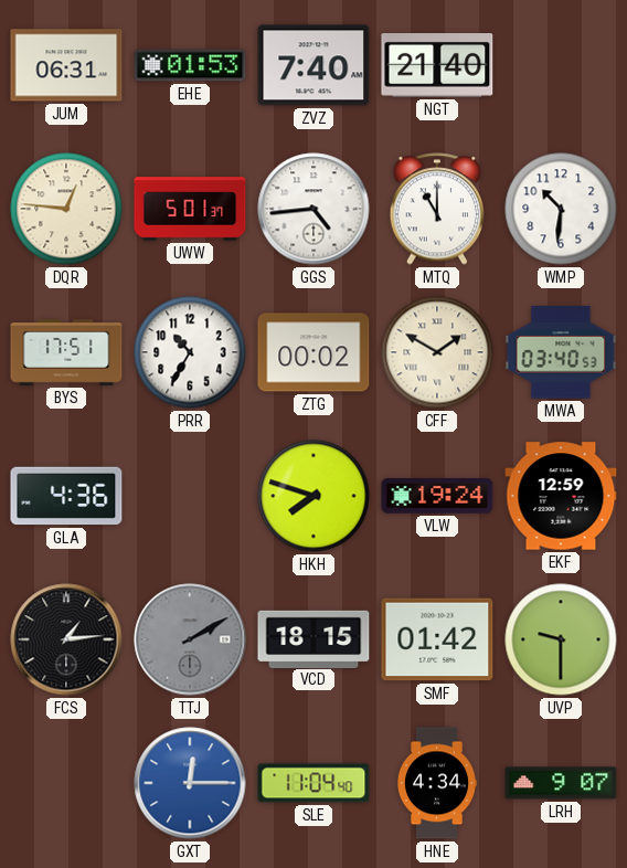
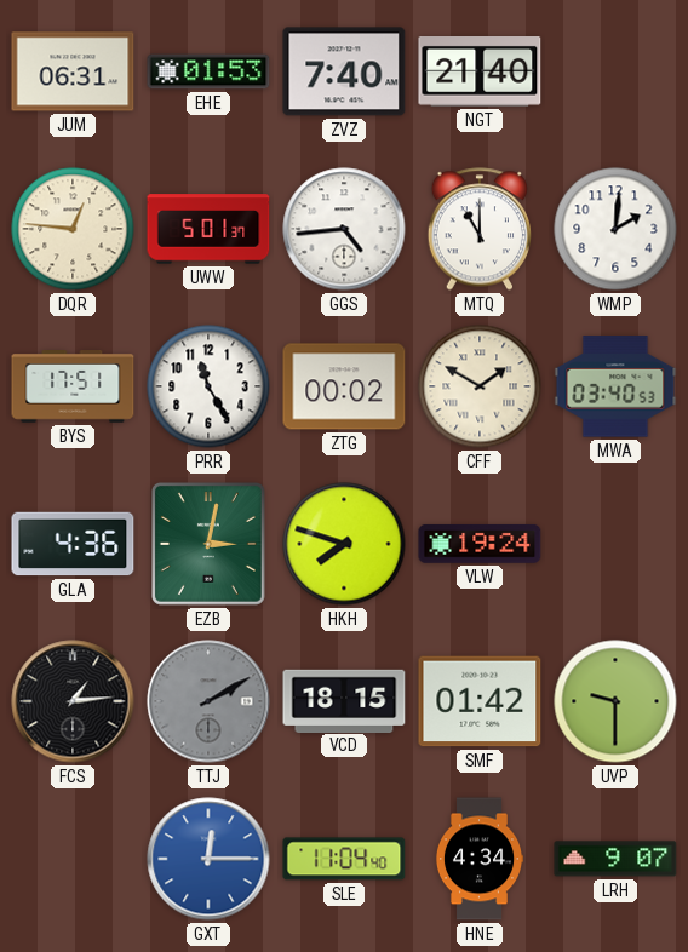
WMP: 10:31 -> 2:01 (615, 229)
PRR: 10:35 -> 11:25 (208, 386)
EZB: none -> 3:02 (208, 544)
EKF: 12:59 -> none (561, 496)
